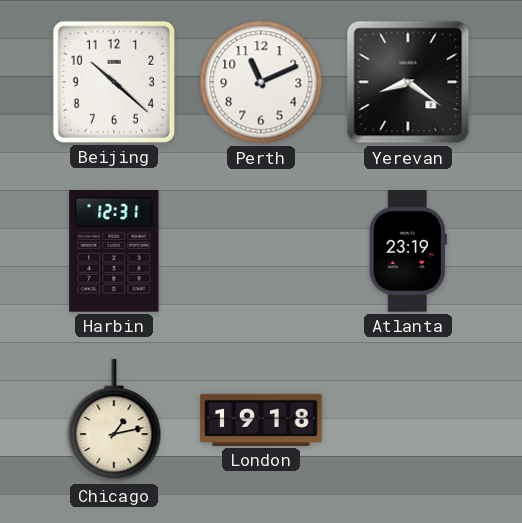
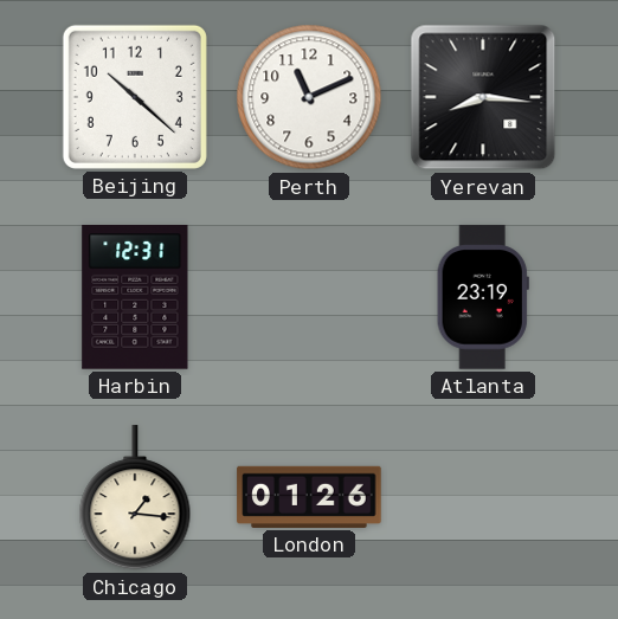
Yerevan: 8:21 -> 8:16 (483, 97)
Chicago: 1:13 -> 1:16 (135, 498)
London: 19:18 -> 01:26 (309, 497)
